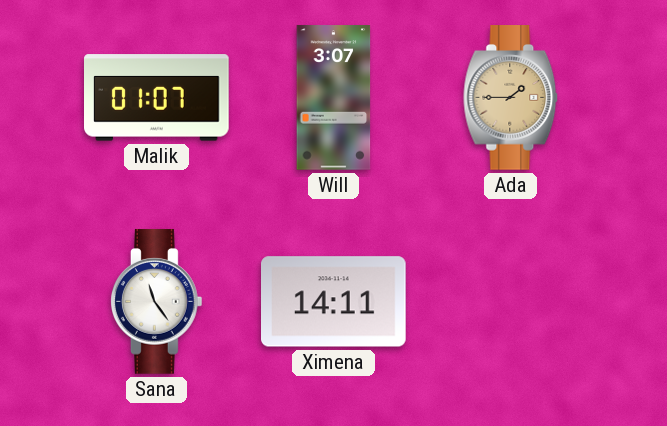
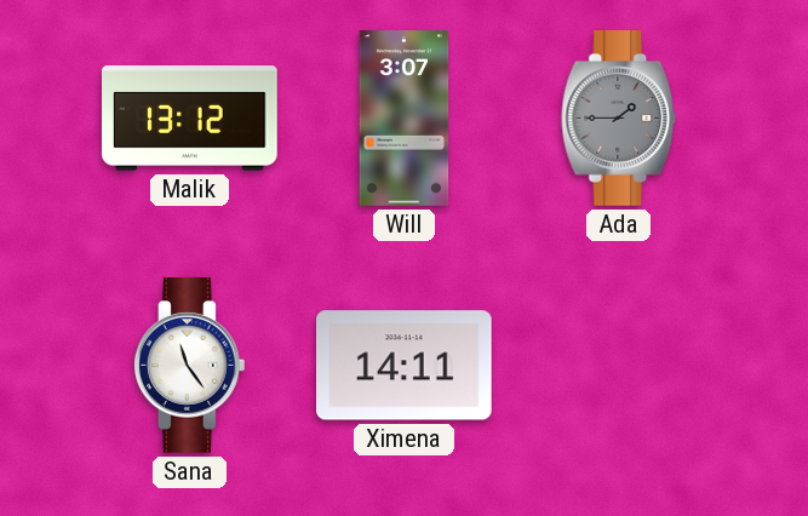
Malik: 01:07 -> 13:12 (190, 119)
Ada dial: champagne -> grey (619, 119)
